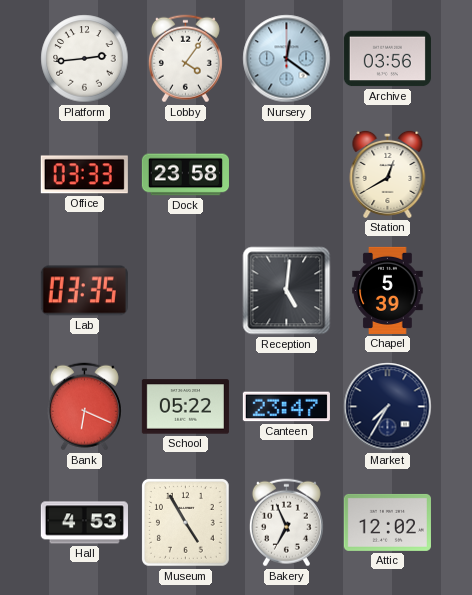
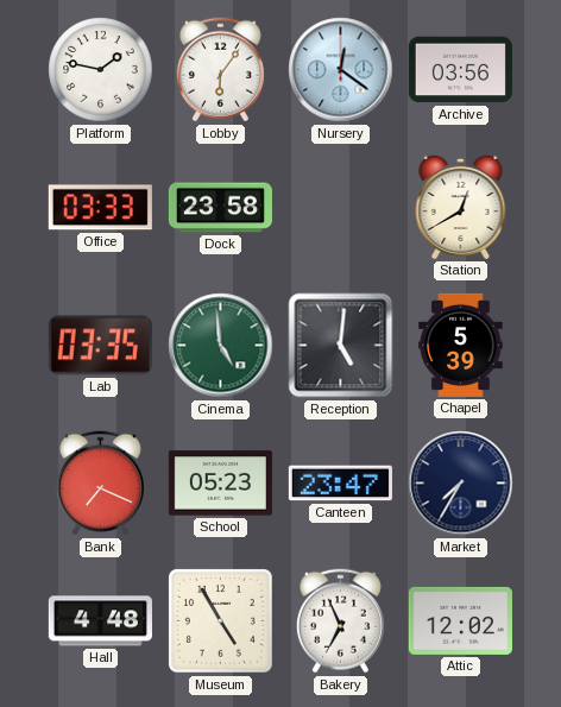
Platform: 2:44 -> 1:47 (101, 70)
Lobby: 4:06 -> 6:06 (220, 70)
Cinema: none -> 4:59 (221, 346)
Bank: 6:19 -> 7:19 (100, 484)
School: 05:22 -> 05:23 (220, 484)
Hall: 4:53 -> 4:48 (100, 621)
